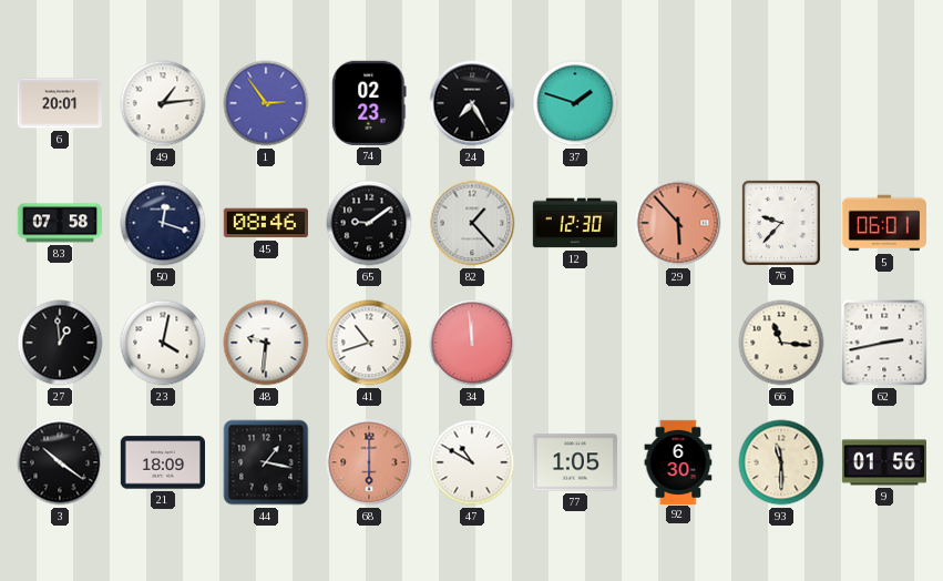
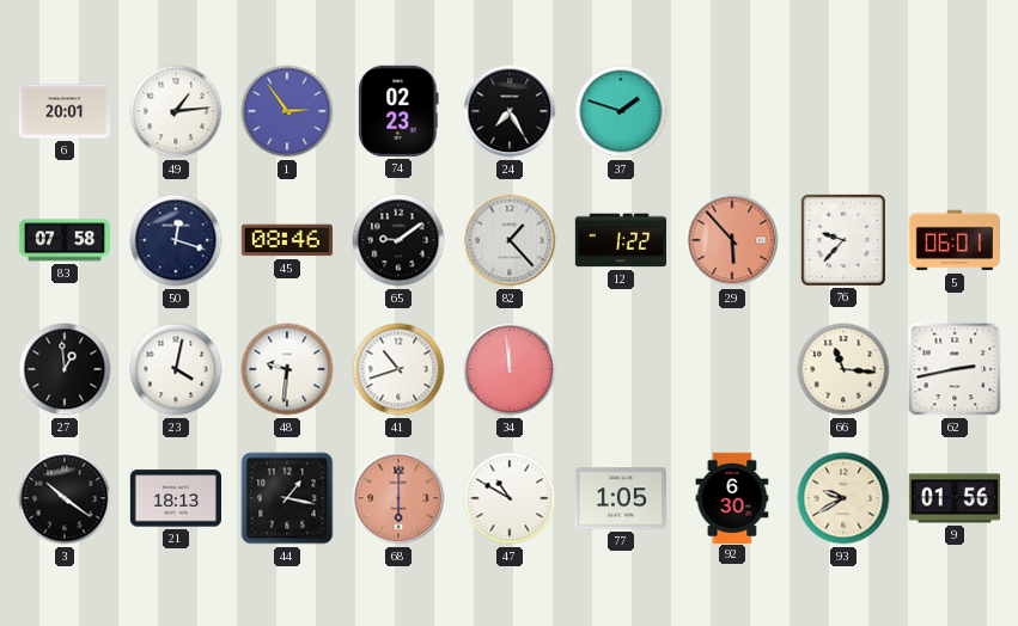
12: 12:30 -> 1:22 (620, 240)
21: 18:09 -> 18:13 (175, 498)
93: 11:30 -> 9:40 (843, 498)
